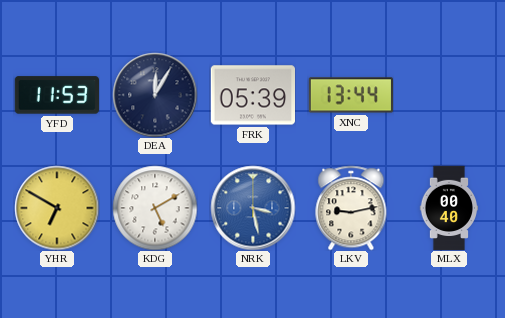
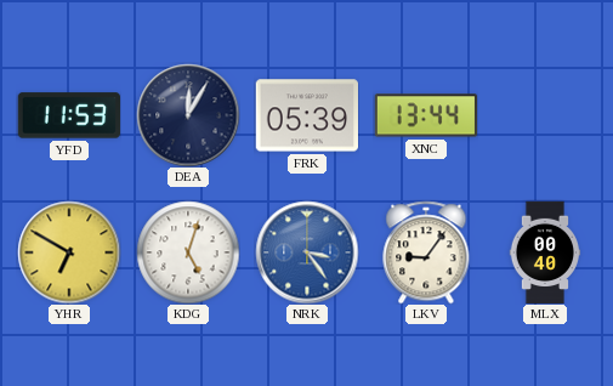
KDG: 5:10 -> 5:03 (188, 252)
NRK: 3:28 -> 3:24 (307, 252)
LKV: 9:13 -> 9:06 (426, 252)
